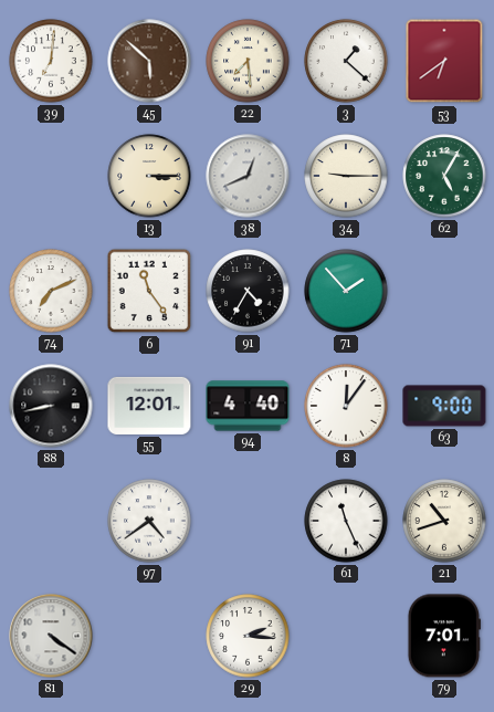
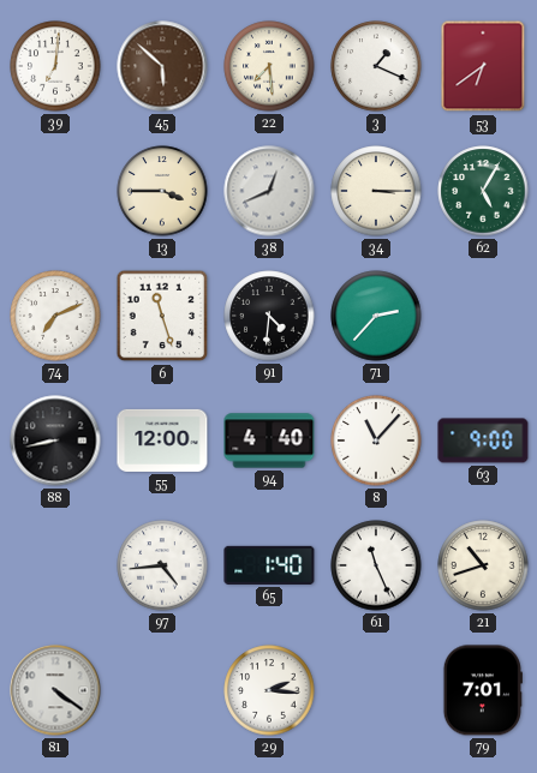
3: 1:22 -> 1:19 (376, 66)
13: 3:15 -> 3:45 (162, 191)
34: 9:15 -> 3:15 (376, 191)
6: 11:24 -> 11:27 (162, 316)
91: 4:35 -> 4:31 (269, 316)
71: 1:53 -> 2:37 (376, 316)
55: 12:01 -> 12:00 (162, 441)
8: 12:06 -> 11:07 (376, 441)
97: 4:39 -> 4:44 (162, 565)
65: none -> 1:40 (269, 565)
